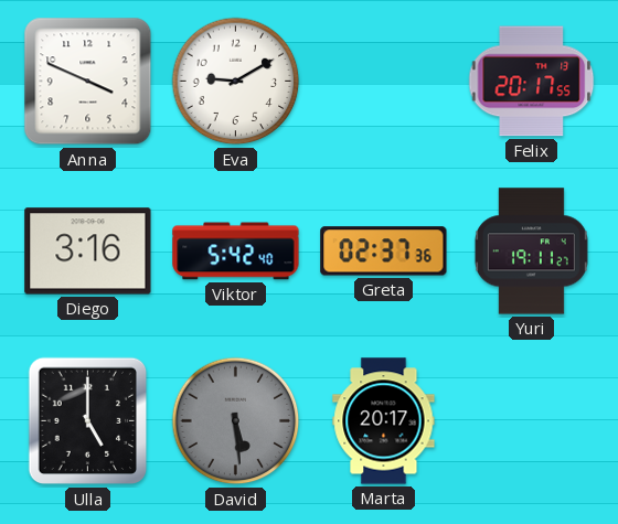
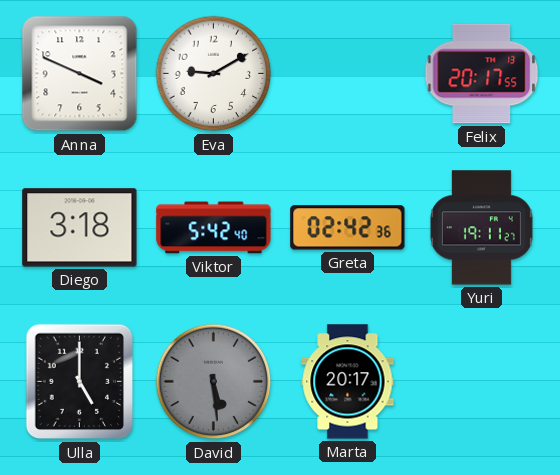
Diego: 3:16 -> 3:18 (80, 228)
Greta: 02:37 -> 02:42 (348, 228)
